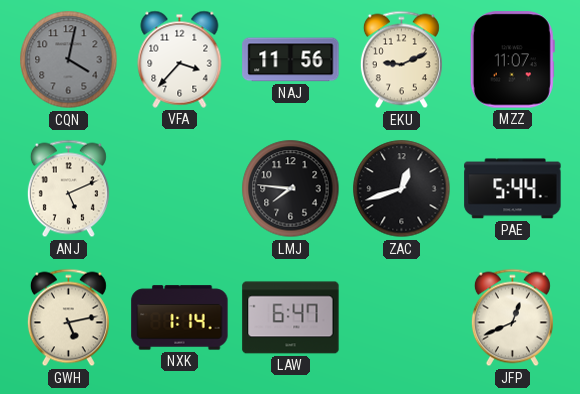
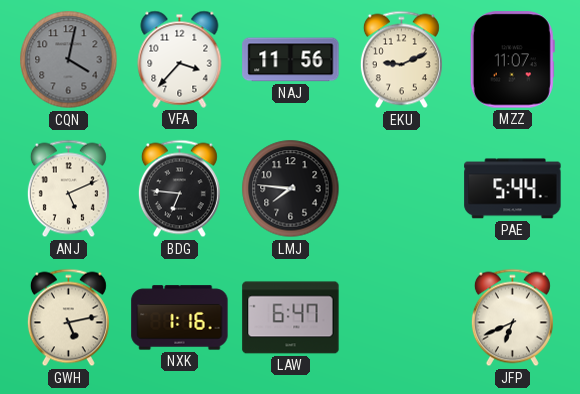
BDG: none -> 6:46 (179, 189)
ZAC: 12:42 -> none (402, 189)
NXK: 1:14 -> 1:16 (180, 318)
JFP: 12:41 -> 6:41 (512, 318)
